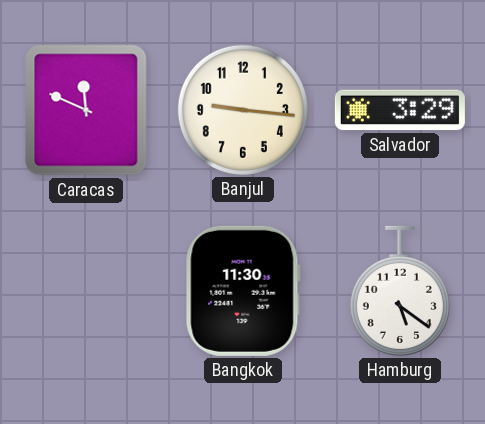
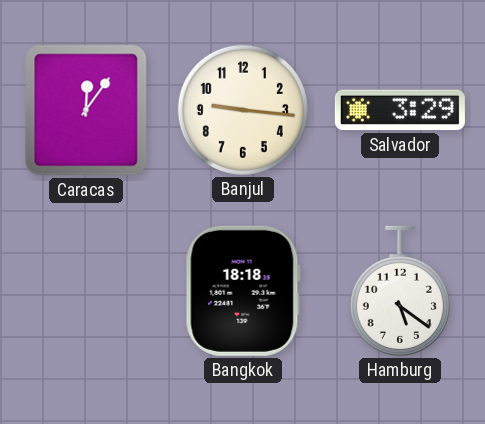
Caracas: 11:49 -> 12:06 (86, 110)
Bangkok: 11:30 -> 18:18 (243, 291)
